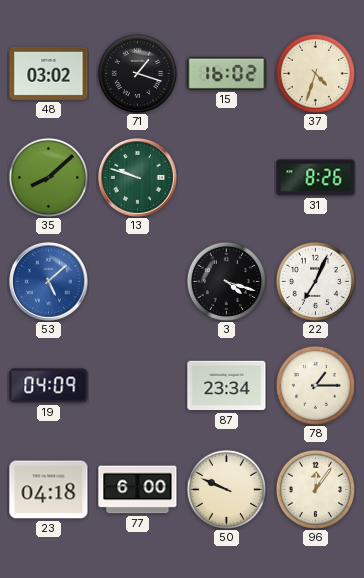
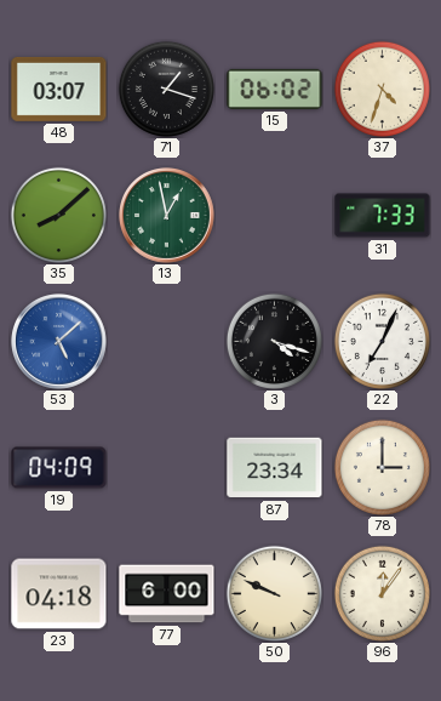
48: 03:02 -> 03:07 (59, 89)
15: 16:02 -> 06:02 (275, 89)
13: 9:48 -> 12:58 (167, 216)
31: 8:26 -> 7:33 (383, 216)
78: 1:15 -> 3:00 (382, 467)
